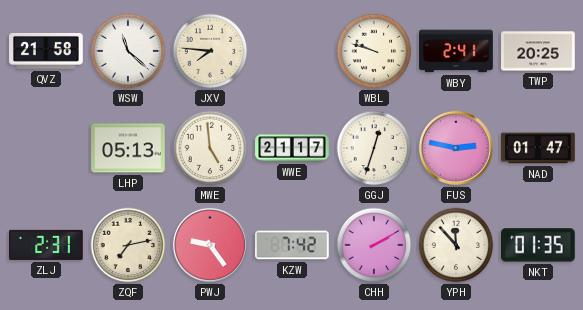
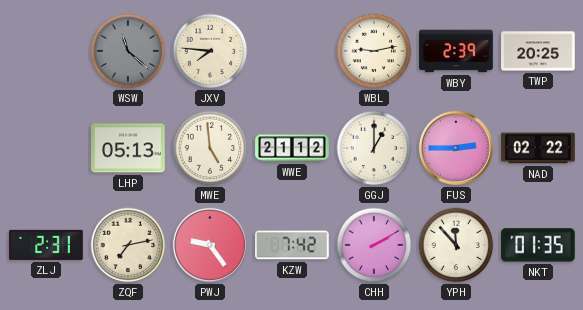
QVZ: 21:58 -> none (46, 52)
WSW dial: white -> grey (128, 51)
WBL: 9:48 -> 9:13 (374, 51)
WBY: 2:41 -> 2:39 (456, 51)
WWE: 21:17 -> 21:12 (292, 148)
GGJ: 12:33 -> 1:00 (374, 148)
FUS: 2:47 -> 2:45 (456, 148)
NAD: 01:47 -> 02:22 (538, 148)
